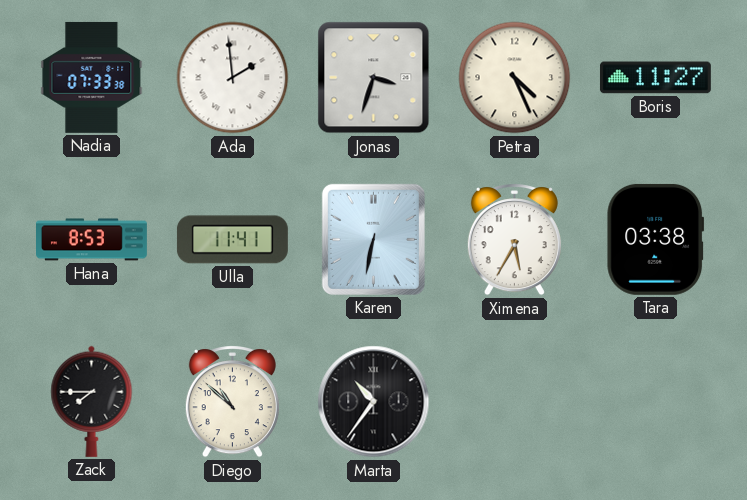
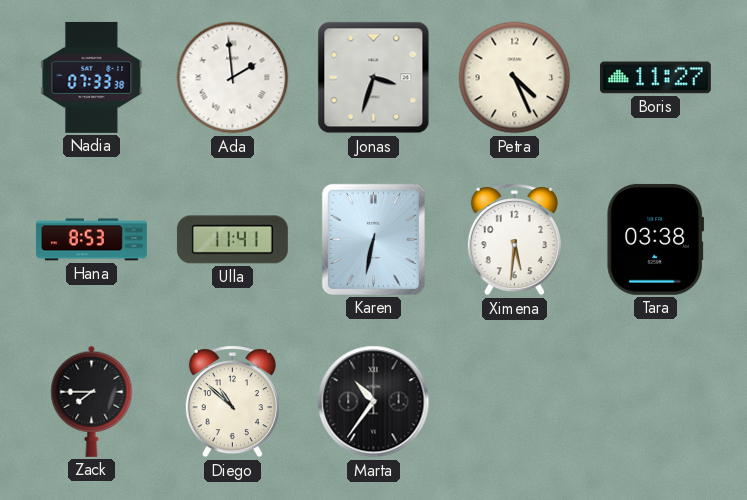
Ximena: 5:35 -> 5:31 (514, 240)
